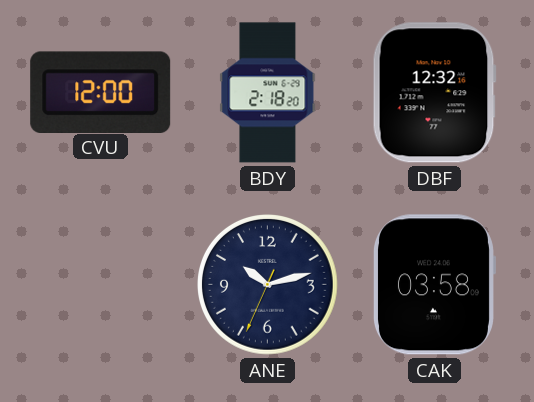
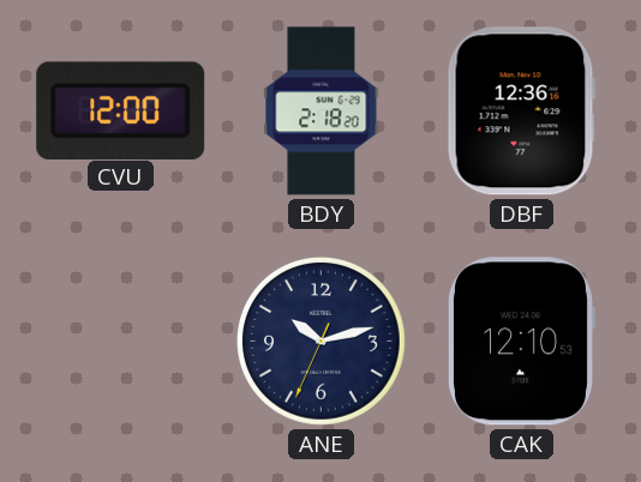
DBF: 12:32 -> 12:36 (521, 112)
CAK: 03:58 -> 12:10 (521, 342)
